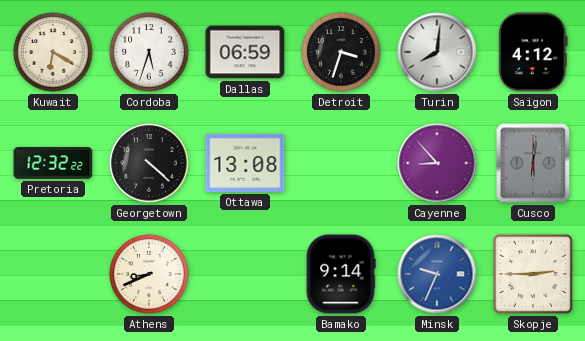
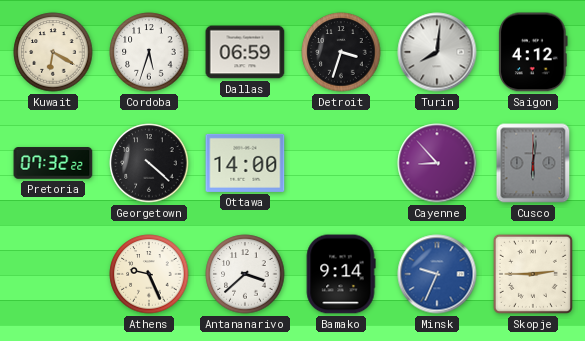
Pretoria: 12:32 -> 07:32 (53, 163)
Ottawa: 13:08 -> 14:00 (245, 163)
Athens: 8:41 -> 9:26 (149, 274)
Antananarivo: none -> 3:38 (245, 274)
